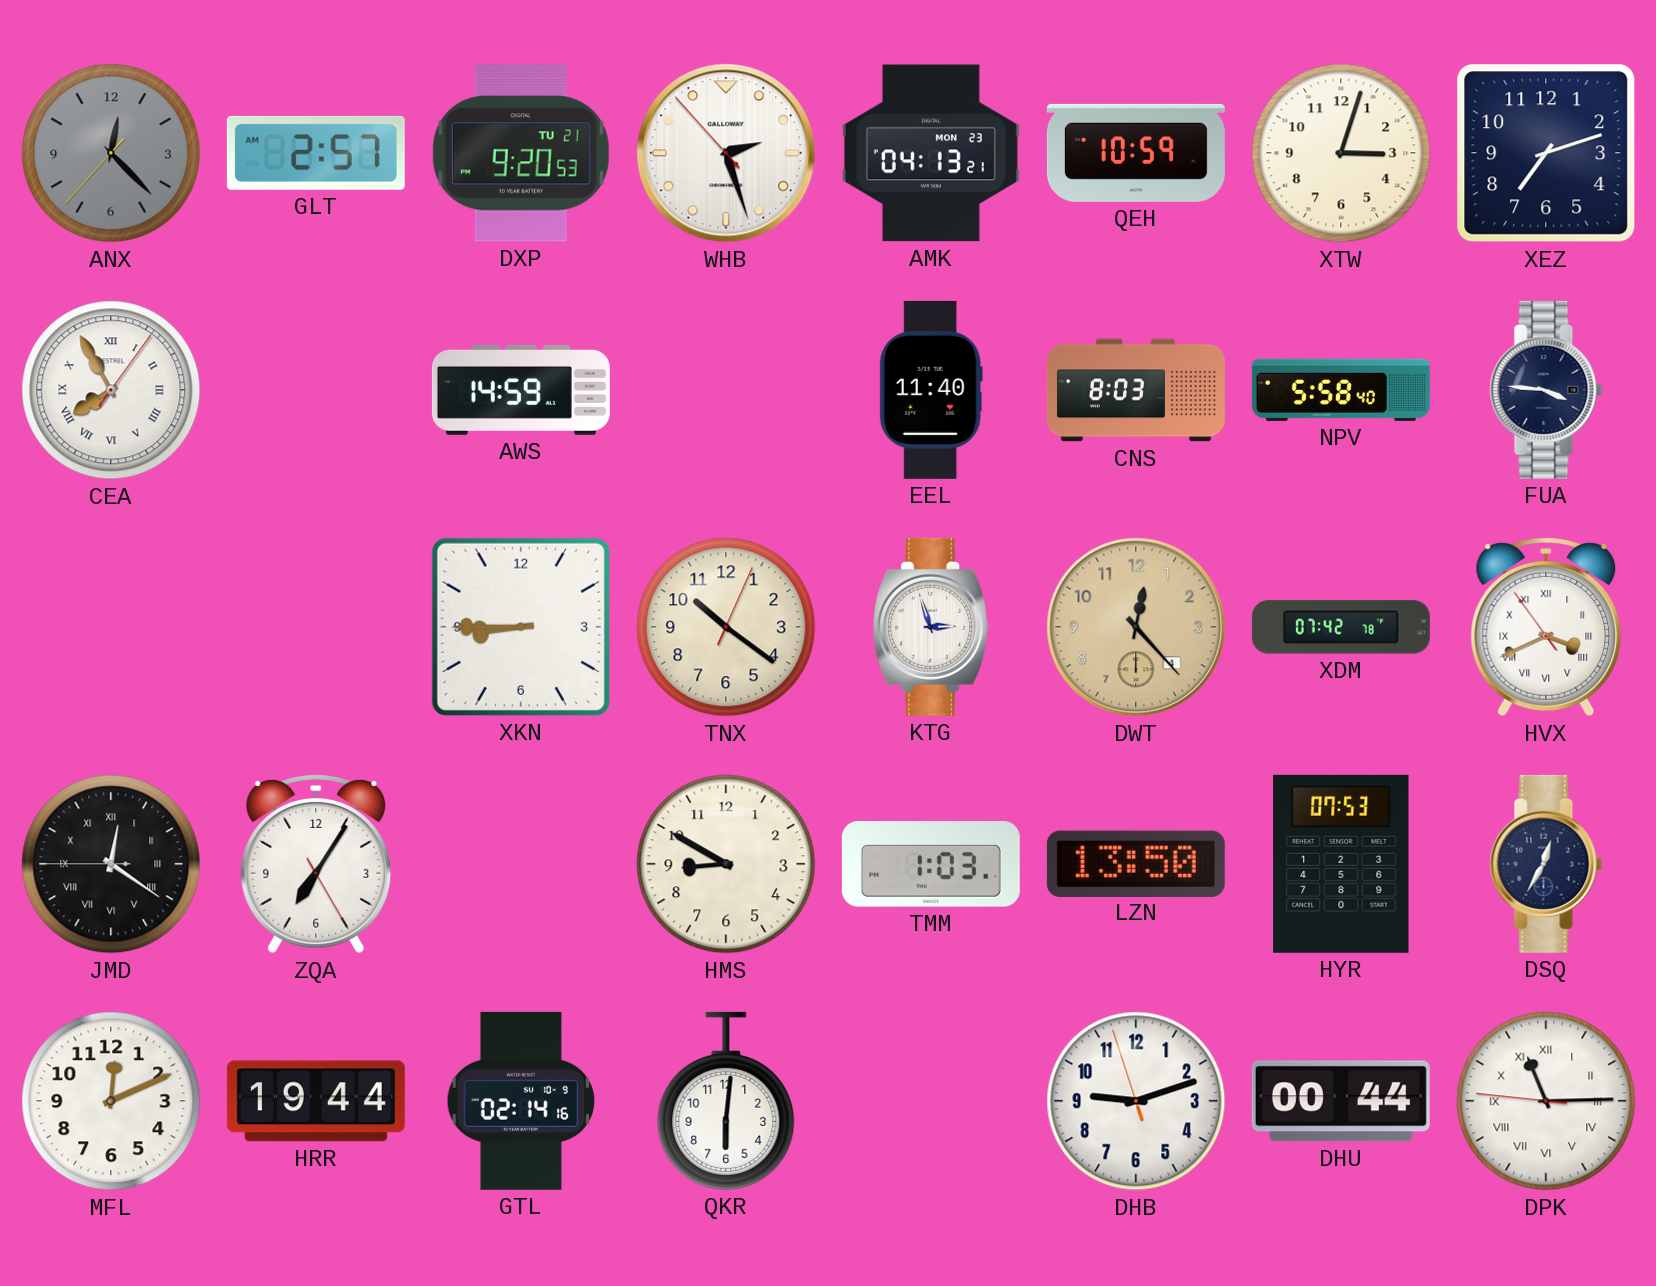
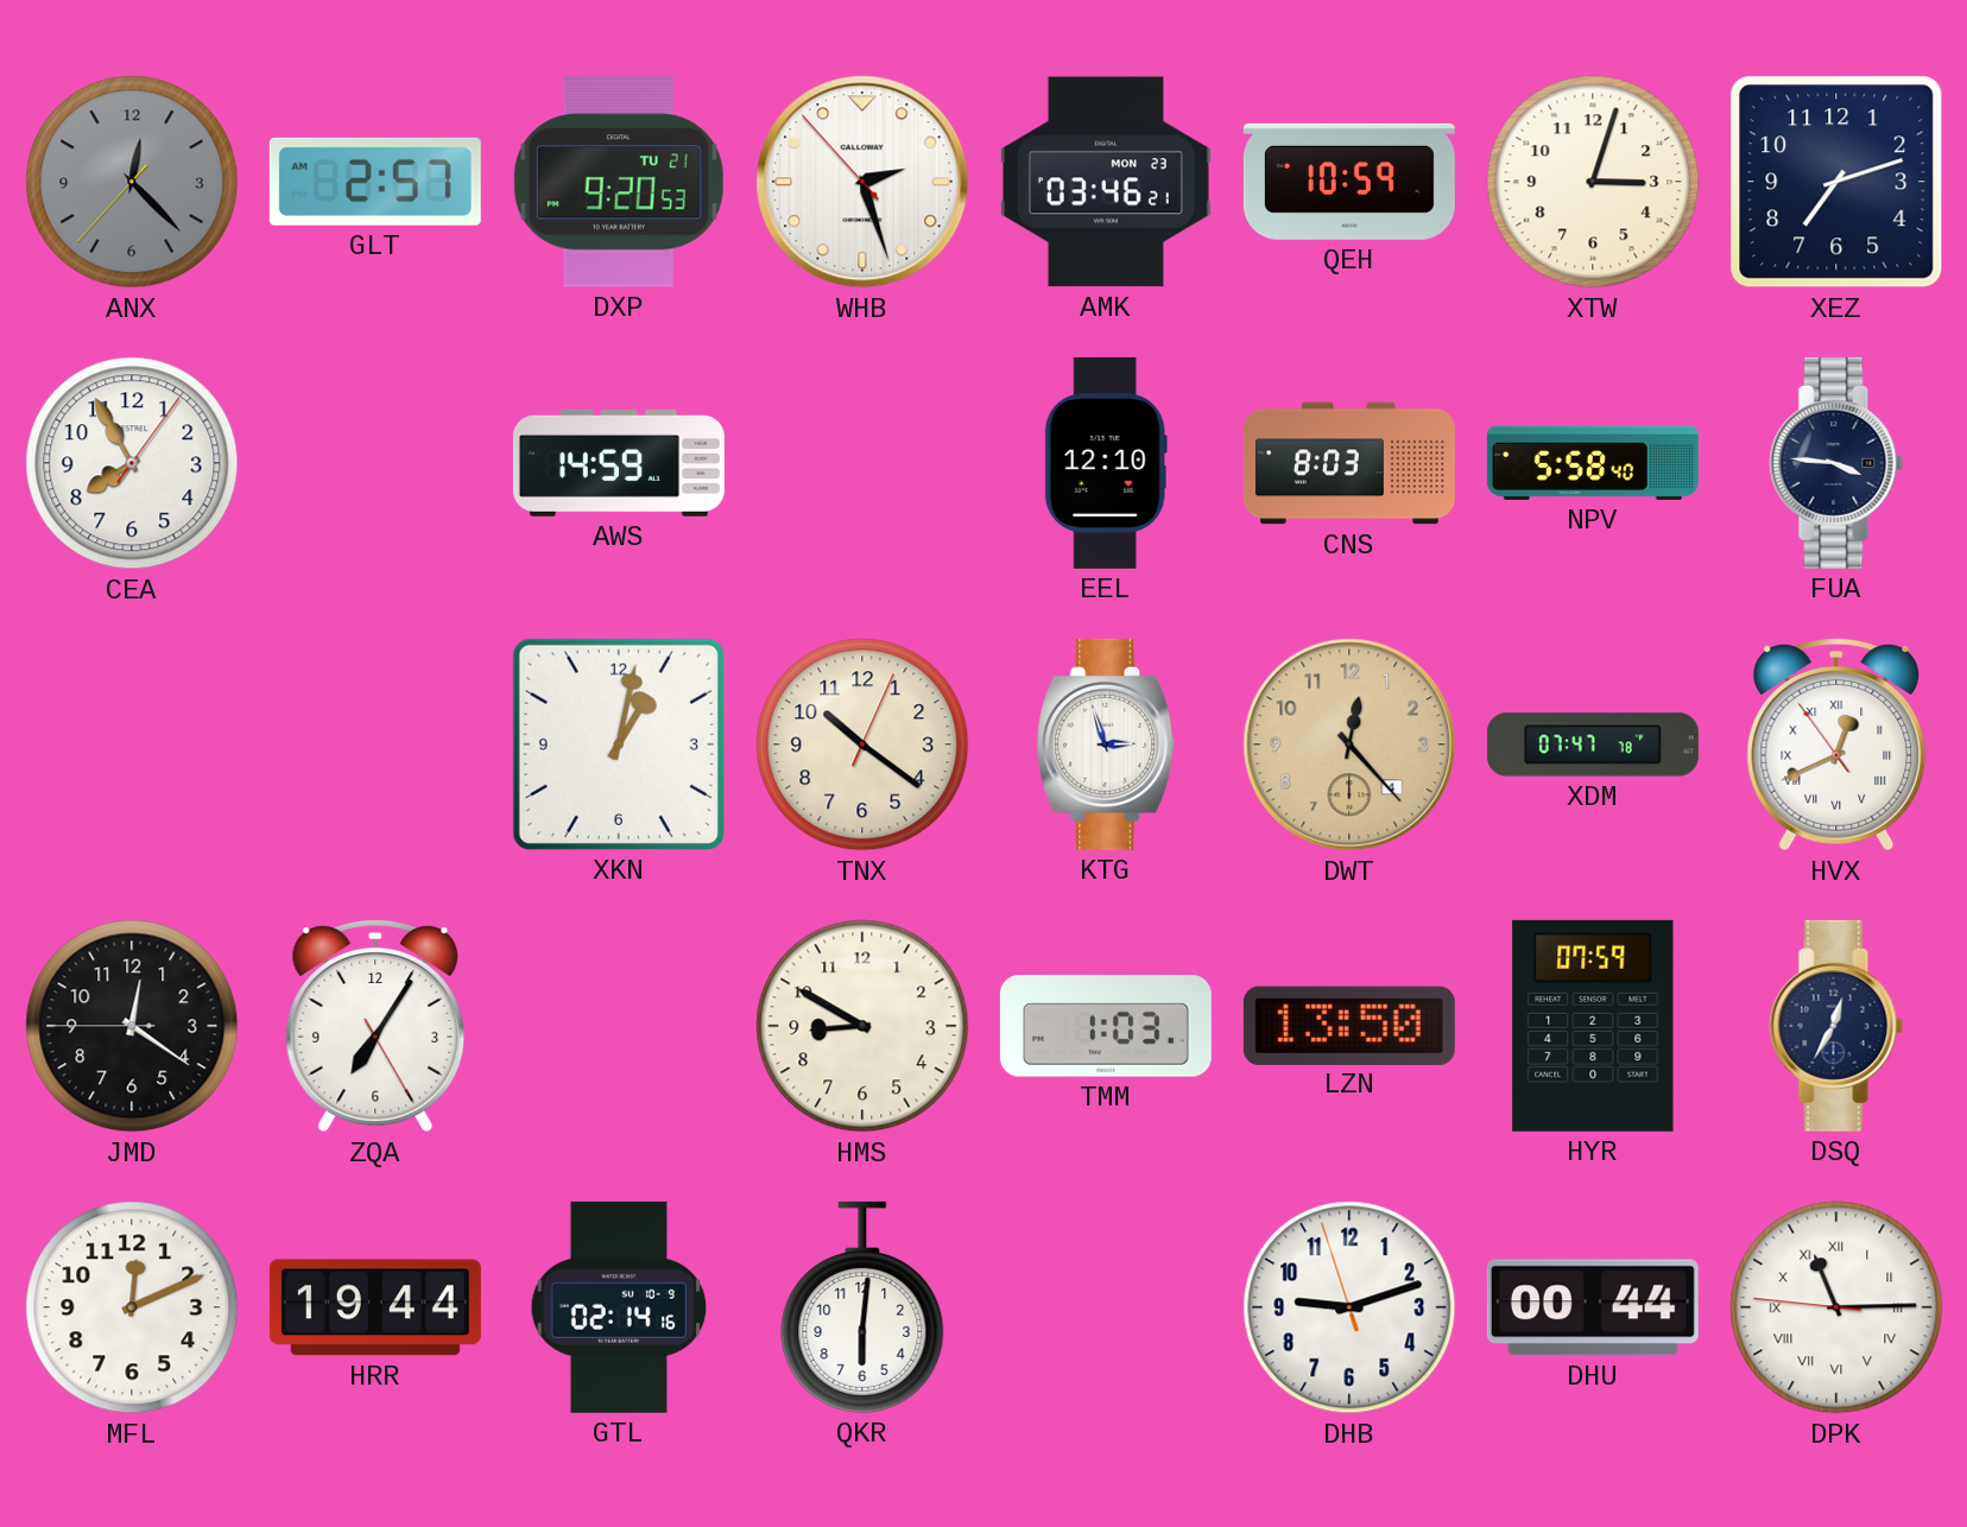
AMK: 04:13 -> 03:46 (1106, 182)
CEA numerals: Roman -> Arabic (132, 463)
EEL: 11:40 -> 12:10 (1106, 463)
XKN: 8:45 -> 1:02 (619, 745)
XDM: 07:42 -> 07:47 (1593, 745)
HVX: 3:40 -> 12:40 (1836, 746)
JMD numerals: Roman -> Arabic (132, 1026)
HYR: 07:53 -> 07:59 (1593, 1026)
